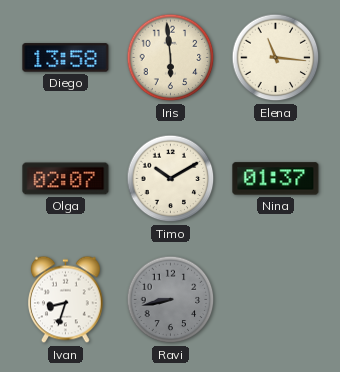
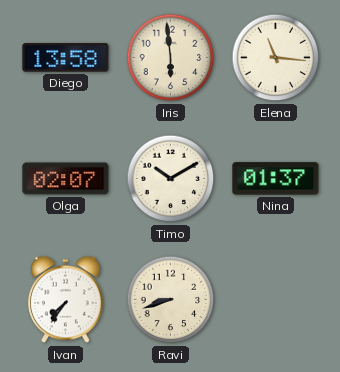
Ivan: 8:33 -> 7:36 (66, 300)
Ravi: 8:43 -> 8:42 (171, 300)
Ravi dial: grey -> cream (171, 300)
